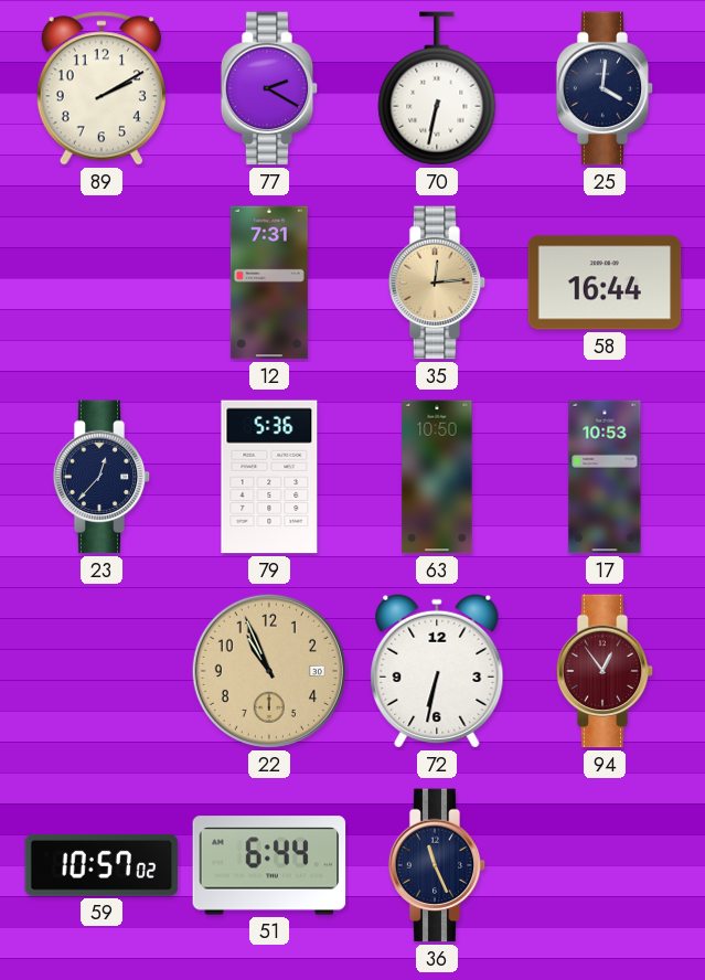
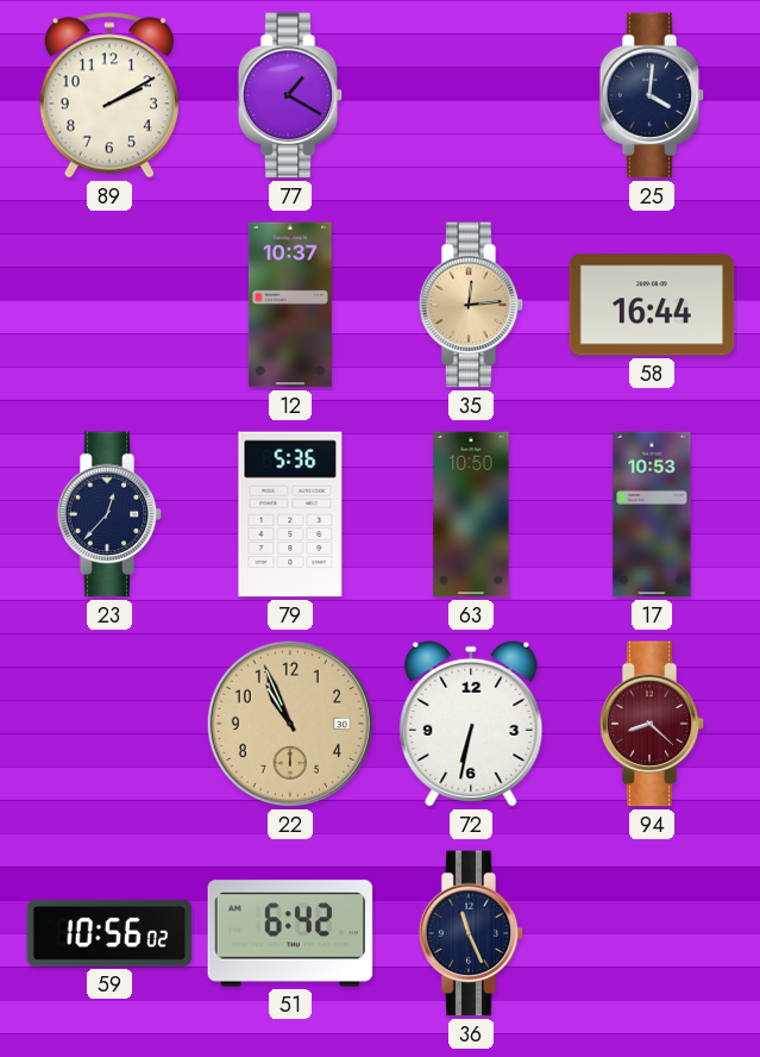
77: 2:20 -> 1:20 (290, 95)
70: 6:32 -> none (437, 88)
12: 7:31 -> 10:37 (290, 305)
94: 12:54 -> 8:22 (652, 724)
59: 10:57 -> 10:56 (109, 933)
51: 6:44 -> 6:42 (290, 933)
